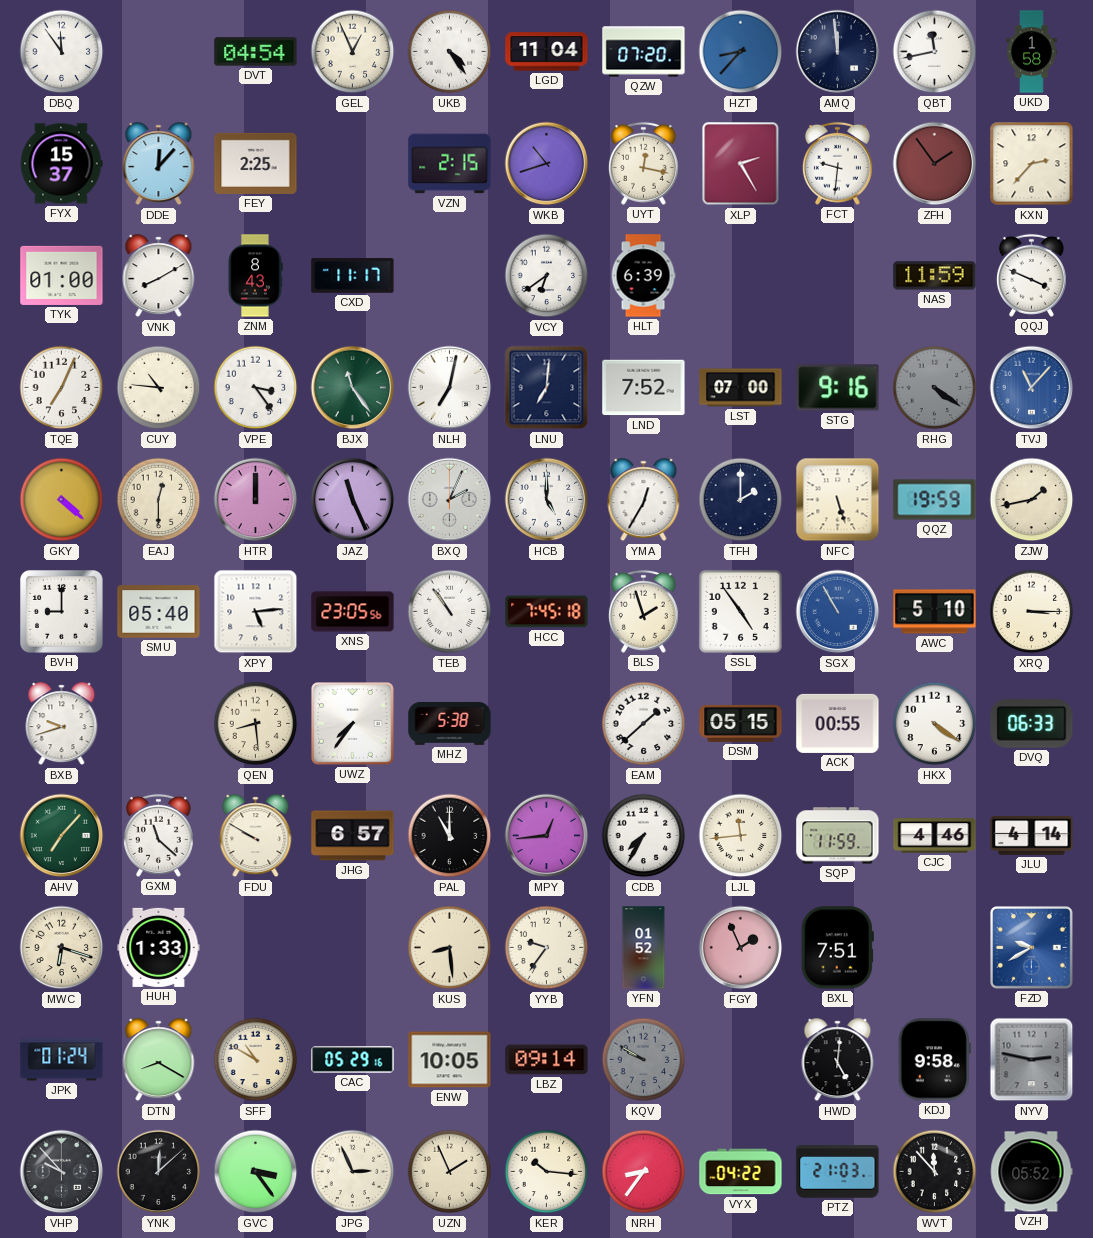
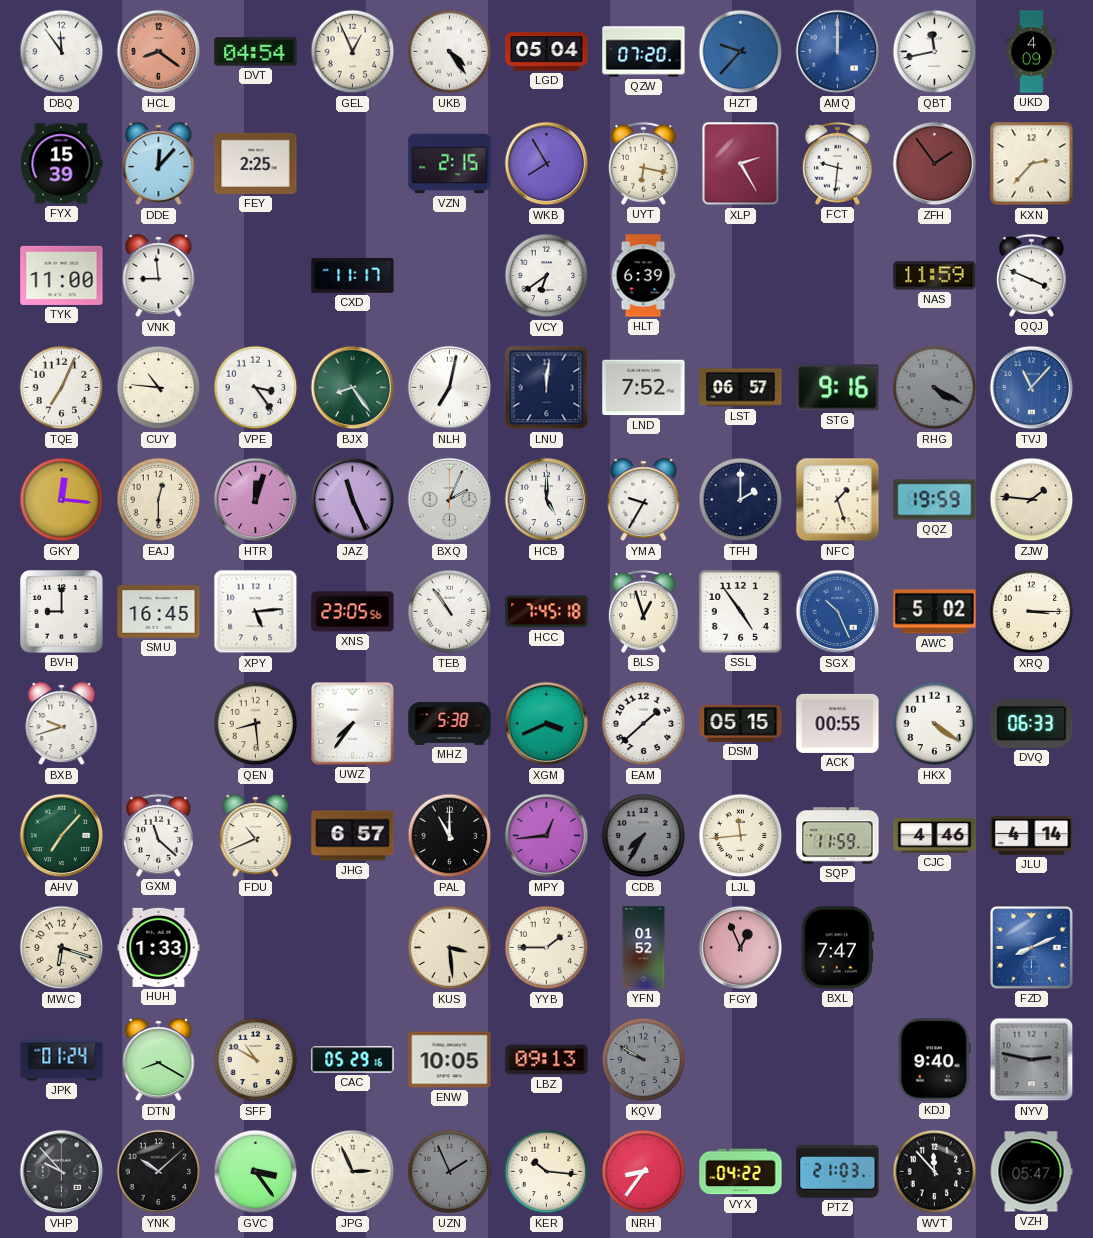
HCL: none -> 8:21 (159, 52)
LGD: 11:04 -> 05:04 (547, 52)
HZT: 8:37 -> 9:37 (741, 52)
AMQ: 11:59 -> 12:00 (838, 52)
AMQ dial: navy -> blue (838, 52)
UKD: 1:58 -> 4:09 (1032, 52)
FYX: 15:37 -> 15:39 (61, 164)
WKB: 10:42 -> 7:55 (547, 164)
UYT: 12:17 -> 6:17 (643, 163)
TYK: 01:00 -> 11:00 (62, 275)
VNK: 8:10 -> 8:59 (159, 276)
ZNM: 8:43 -> none (255, 276)
BJX: 11:24 -> 8:24 (353, 388)
LNU: 7:01 -> 12:01 (547, 388)
LST: 07:00 -> 06:57 (741, 388)
RHG: 4:21 -> 4:20 (935, 388)
GKY: 4:22 -> 12:16 (62, 500)
HTR: 12:00 -> 12:03 (256, 500)
YMA: 12:35 -> 9:35 (644, 500)
NFC: 5:27 -> 1:27 (838, 500)
ZJW: 1:43 -> 1:46 (1032, 500)
SMU: 05:40 -> 16:45 (159, 612)
BLS: 1:57 -> 12:57 (643, 611)
SGX: 10:55 -> 10:26 (838, 612)
AWC: 5:10 -> 5:02 (935, 612)
XGM: none -> 3:41 (547, 724)
FDU: 9:50 -> 10:41 (256, 836)
CDB dial: white -> grey (644, 836)
KUS: 8:29 -> 3:29 (450, 948)
YYB: 9:36 -> 1:45 (547, 948)
FGY: 1:56 -> 12:56 (741, 948)
BXL: 7:51 -> 7:47 (837, 948)
FZD: 9:40 -> 8:11 (1032, 948)
LBZ: 09:14 -> 09:13 (547, 1060)
HWD: 5:01 -> none (838, 1060)
KDJ: 9:58 -> 9:40 (934, 1060)
YNK: 12:08 -> 10:08 (159, 1172)
UZN dial: cream -> grey (450, 1172)
VZH: 05:52 -> 05:47 (1031, 1172)
